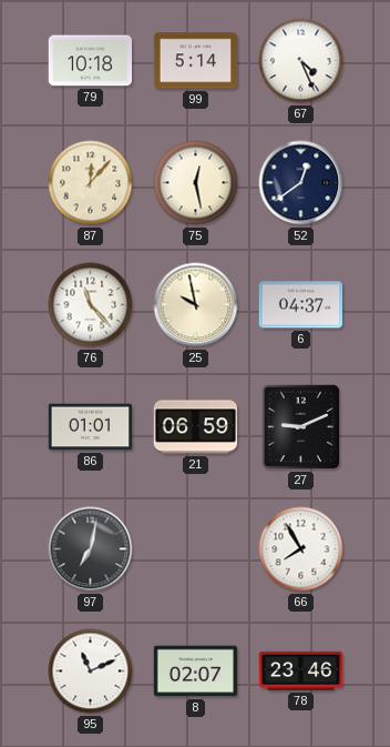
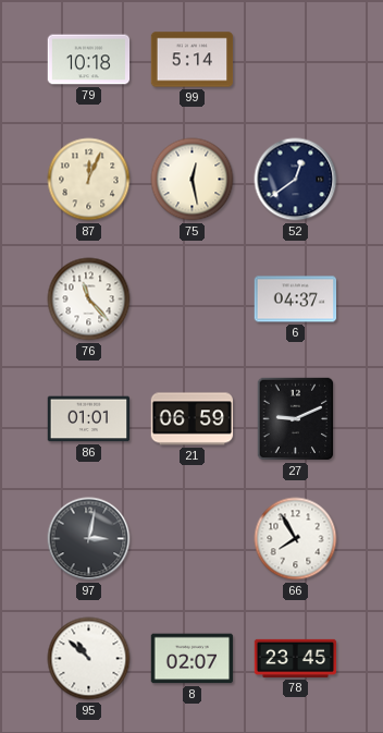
67: 4:26 -> none (301, 61)
87: 12:07 -> 12:04 (89, 180)
25: 9:58 -> none (196, 305)
97: 7:02 -> 3:02 (89, 539)
95: 11:11 -> 10:52 (89, 659)
78: 23:46 -> 23:45 (296, 658)
